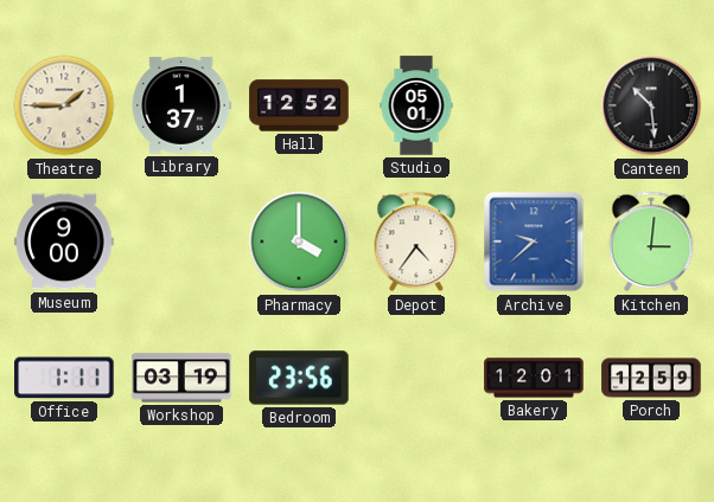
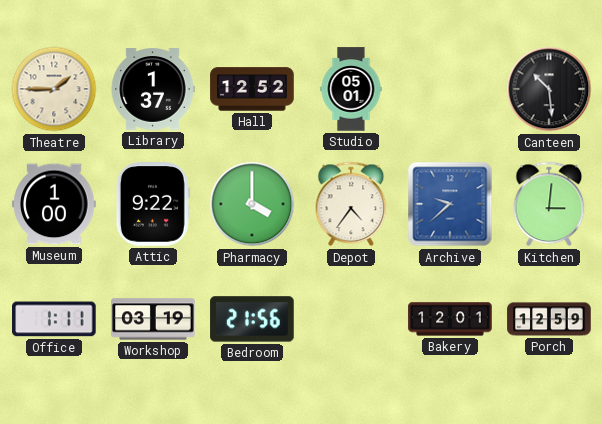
Museum: 9:00 -> 1:00 (54, 204)
Attic: none -> 9:22 (153, 204)
Bedroom: 23:56 -> 21:56 (252, 319)
